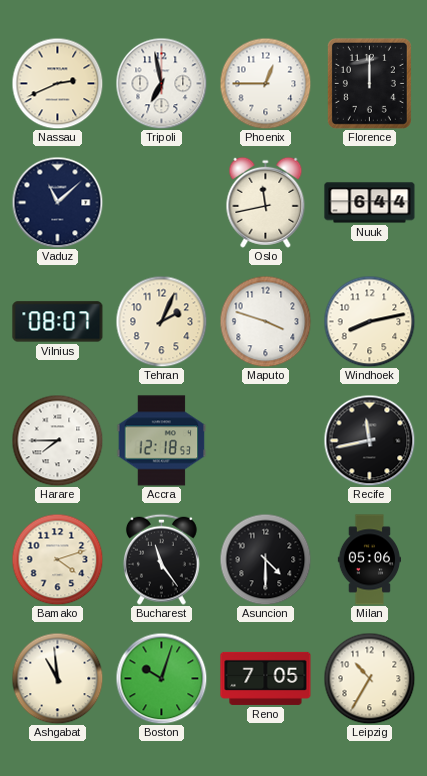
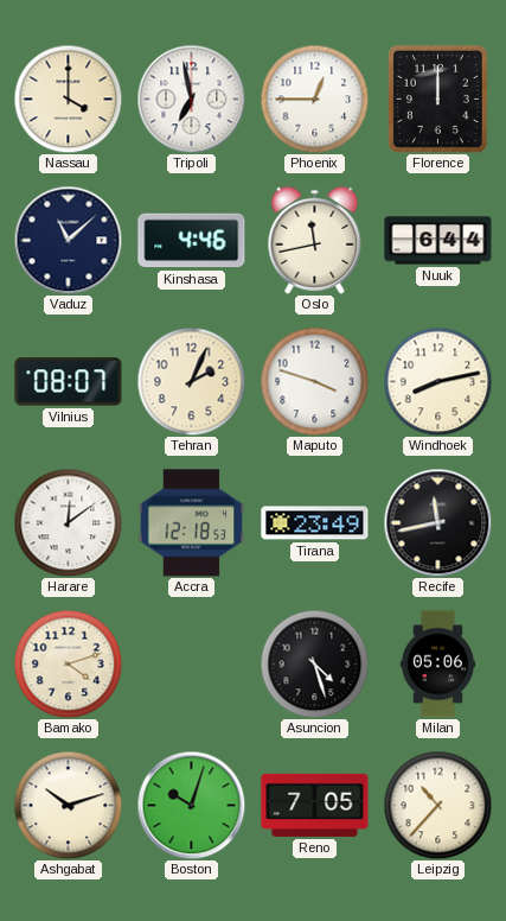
Nassau: 2:41 -> 4:00 (68, 99)
Kinshasa: none -> 4:46 (192, 241)
Harare: 7:45 -> 12:09 (68, 522)
Tirana: none -> 23:49 (315, 523)
Bucharest: 11:24 -> none (161, 559)
Asuncion: 4:30 -> 4:27 (314, 663)
Ashgabat: 10:59 -> 10:12 (68, 805)
Leipzig: 10:35 -> 10:37 (437, 805)
